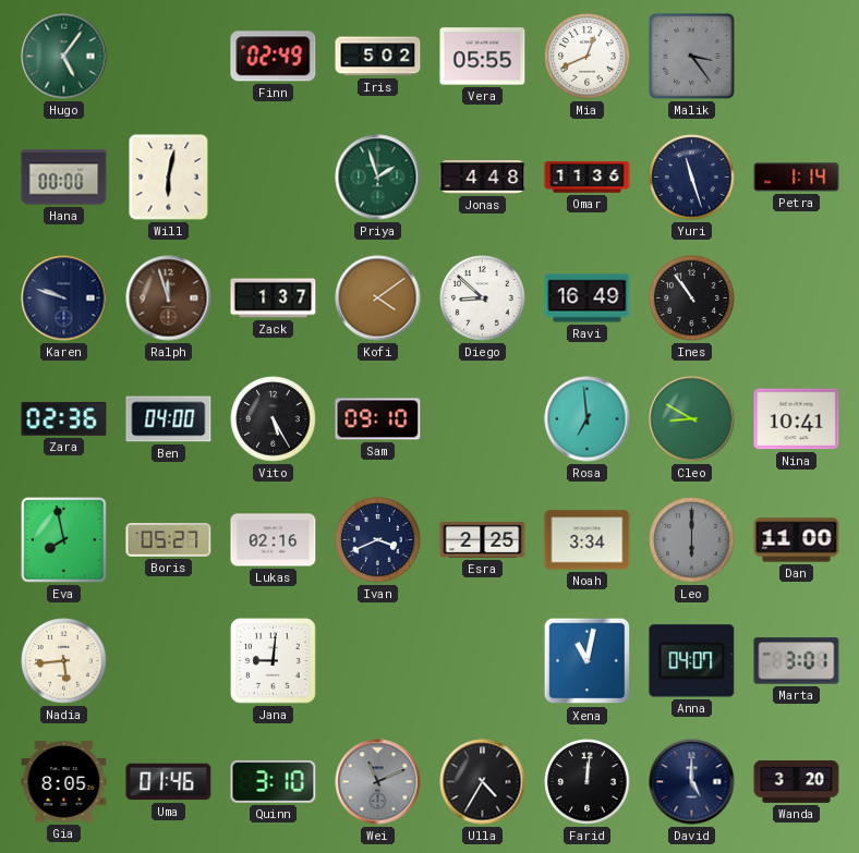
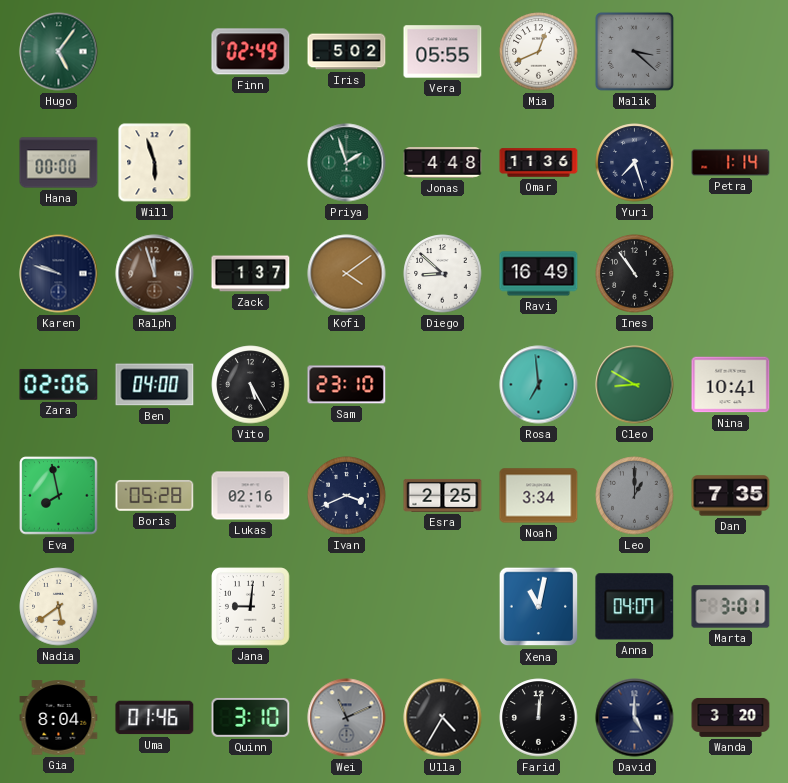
Malik: 3:24 -> 3:22 (634, 51)
Will: 6:02 -> 5:57 (155, 163)
Yuri: 11:27 -> 7:27 (635, 163)
Zara: 02:36 -> 02:06 (59, 384)
Sam: 09:10 -> 23:10 (347, 385)
Boris: 05:27 -> 05:28 (155, 495)
Leo: 6:00 -> 1:00 (635, 496)
Dan: 11:00 -> 7:35 (731, 496)
Nadia: 5:44 -> 5:39 (59, 607)
Gia: 8:05 -> 8:04 (59, 718)
